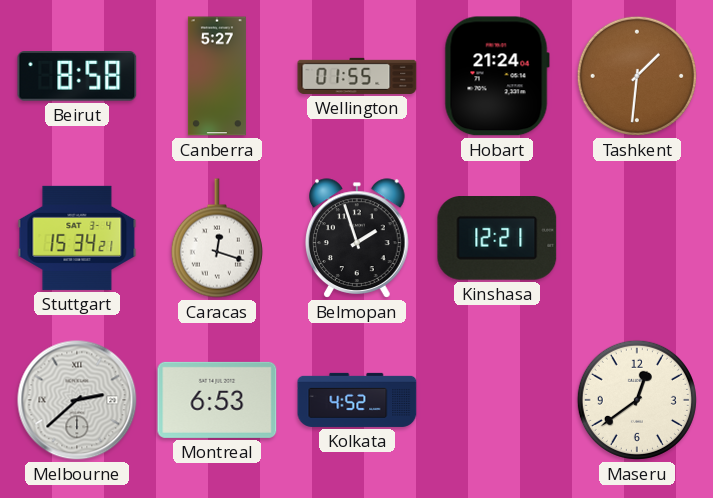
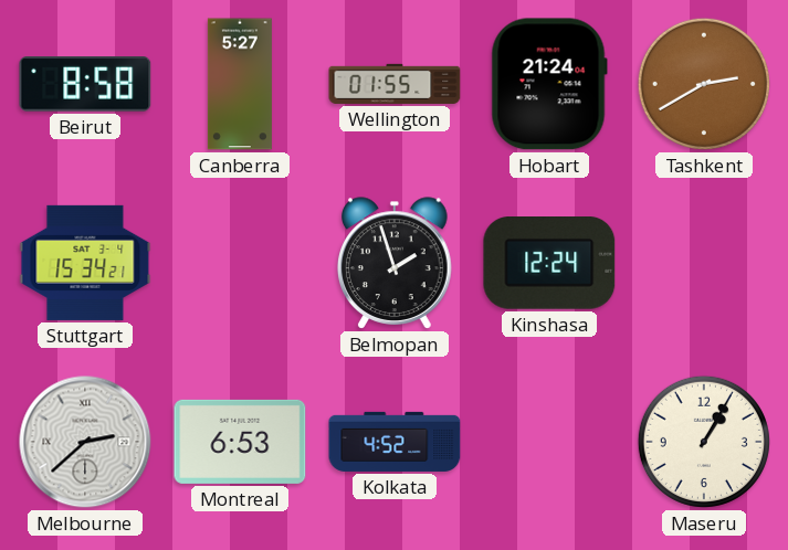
Tashkent: 1:31 -> 2:40 (704, 84)
Caracas: 12:18 -> none (217, 238)
Kinshasa: 12:21 -> 12:24 (549, 264)
Maseru: 12:39 -> 1:05 (704, 442)
